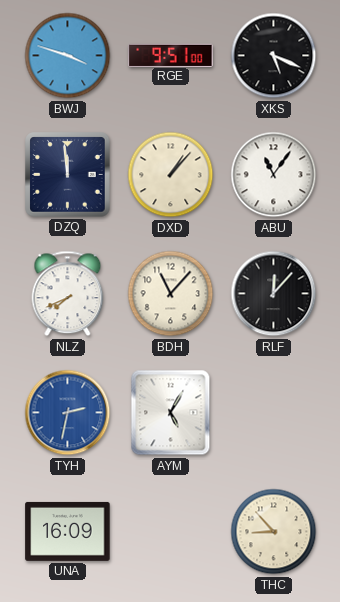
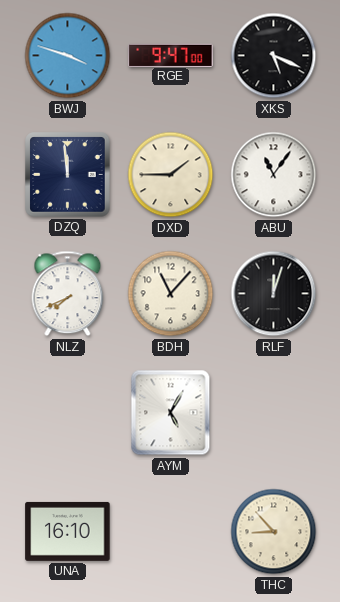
RGE: 9:51 -> 9:47 (171, 55)
DXD: 1:07 -> 1:45 (171, 175)
RLF: 12:07 -> 12:03 (274, 294)
TYH: 2:32 -> none (68, 413)
UNA: 16:09 -> 16:10 (68, 531)
